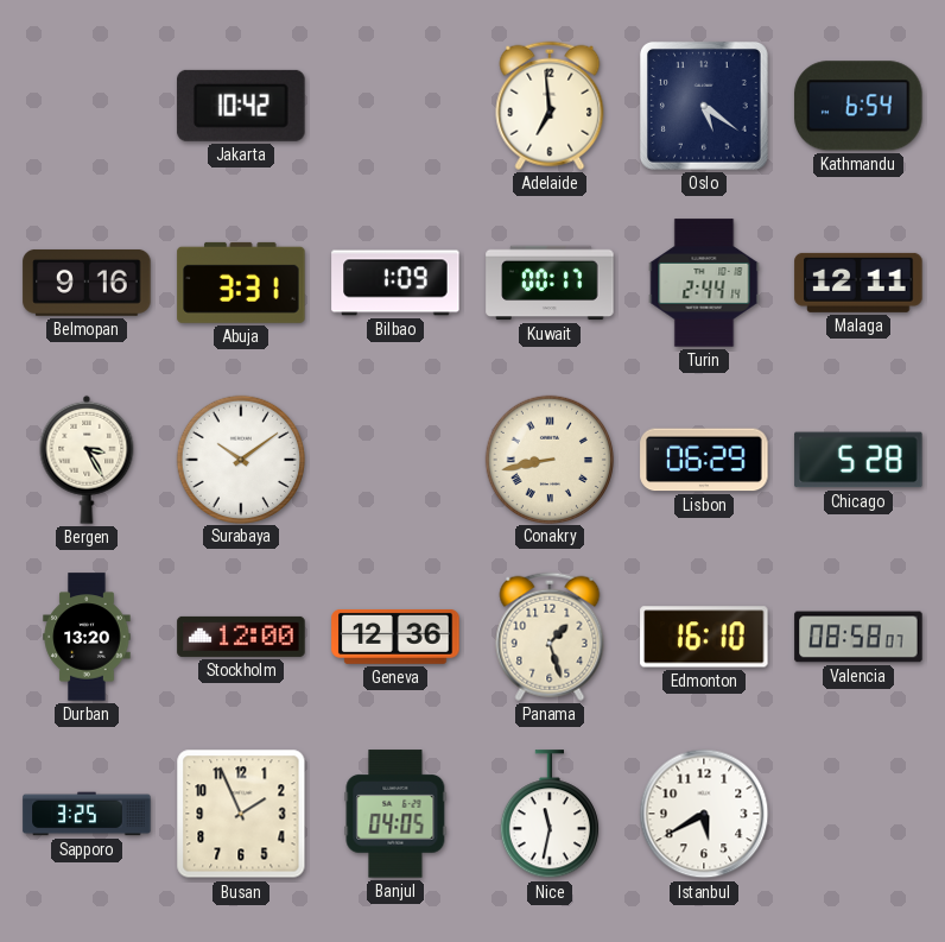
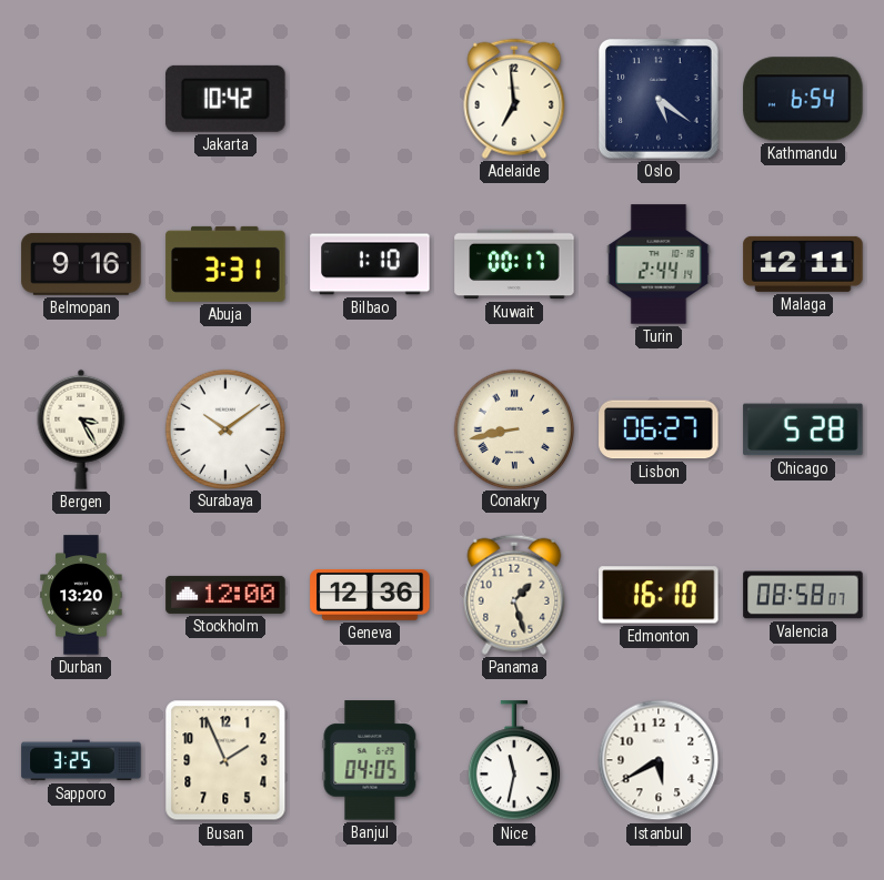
Bilbao: 1:09 -> 1:10 (370, 264)
Lisbon: 06:29 -> 06:27 (659, 429)
